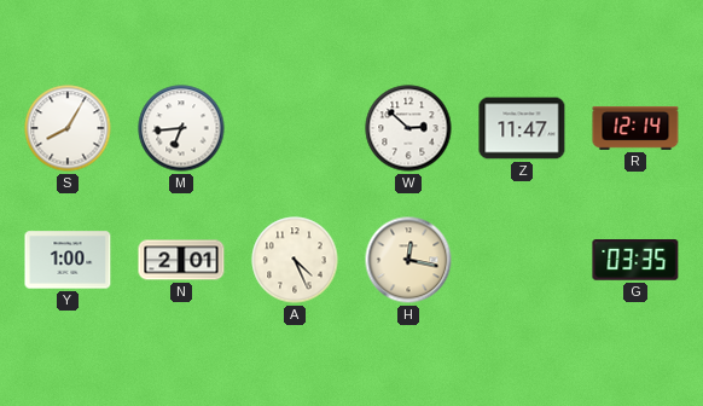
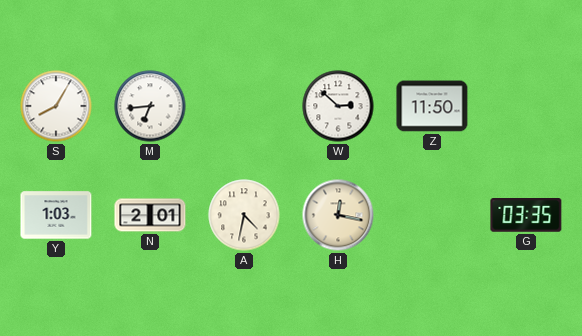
Z: 11:47 -> 11:50 (432, 106)
R: 12:14 -> none (635, 128)
Y: 1:00 -> 1:03 (56, 215)
A: 4:26 -> 4:32 (244, 215)
